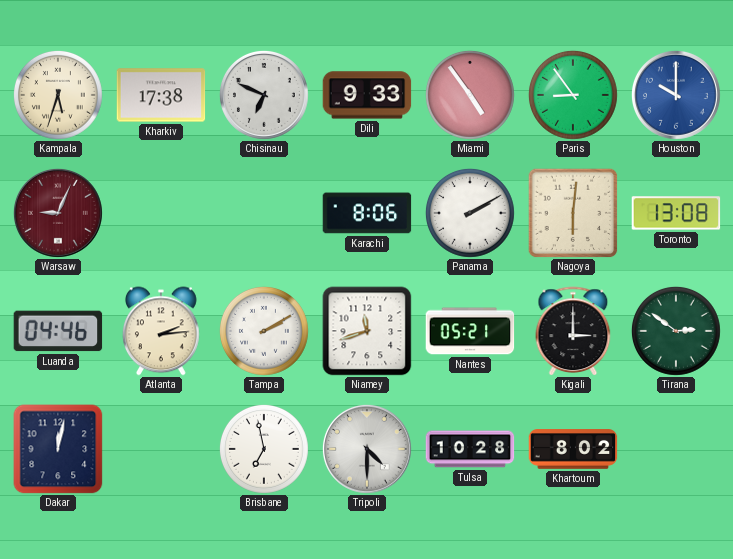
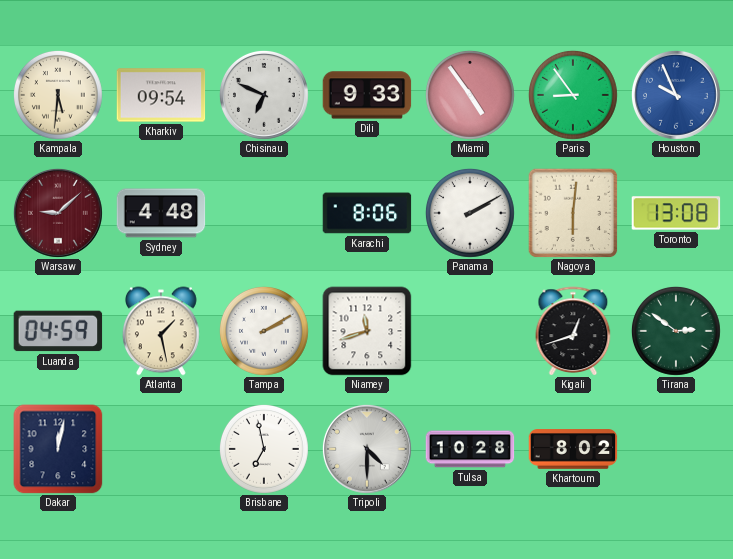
Kampala: 5:33 -> 5:31 (58, 95)
Kharkiv: 17:38 -> 09:54 (161, 95)
Houston: 10:00 -> 9:56 (676, 95)
Warsaw: 9:04 -> 9:08 (58, 213)
Sydney: none -> 4:48 (161, 213)
Luanda: 04:46 -> 04:59 (58, 331)
Atlanta: 2:14 -> 1:28 (162, 331)
Nantes: 05:21 -> none (470, 331)
Kigali: 3:00 -> 12:42 (573, 331)
